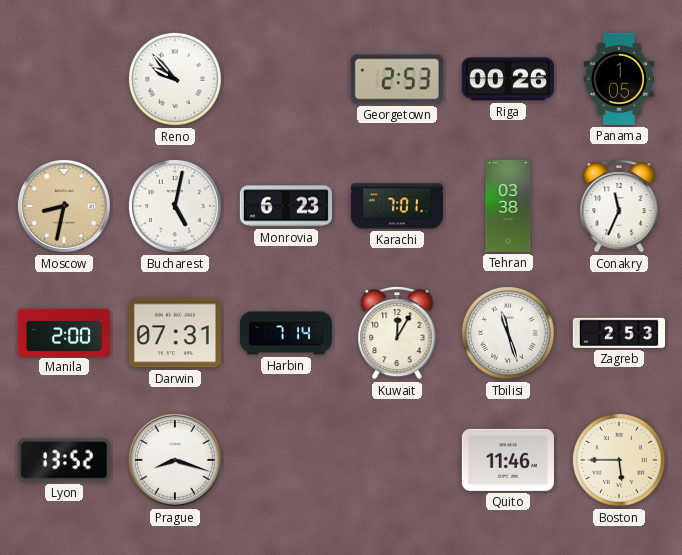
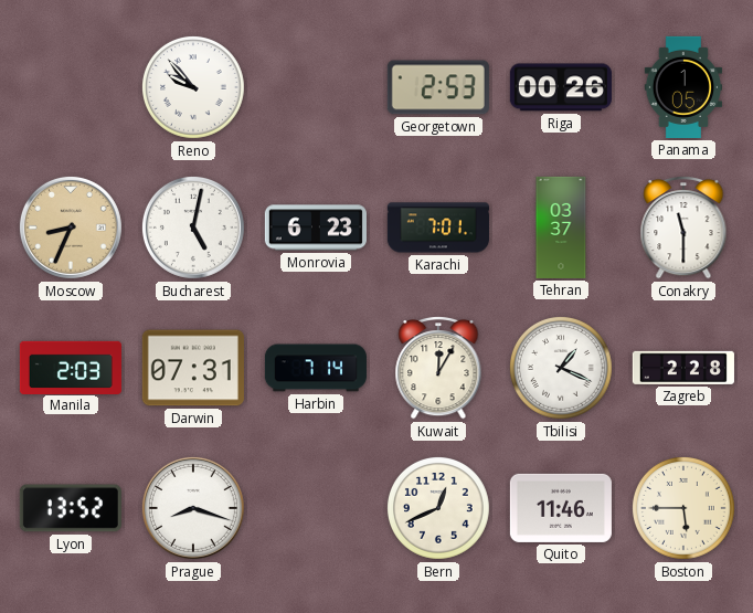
Moscow: 8:32 -> 8:34 (71, 228)
Tehran: 03:38 -> 03:37 (561, 228)
Conakry: 11:34 -> 11:30 (683, 228)
Manila: 2:00 -> 2:03 (71, 367)
Tbilisi: 11:27 -> 1:19 (561, 368)
Zagreb: 2:53 -> 2:28 (683, 368)
Bern: none -> 12:41 (438, 508)
